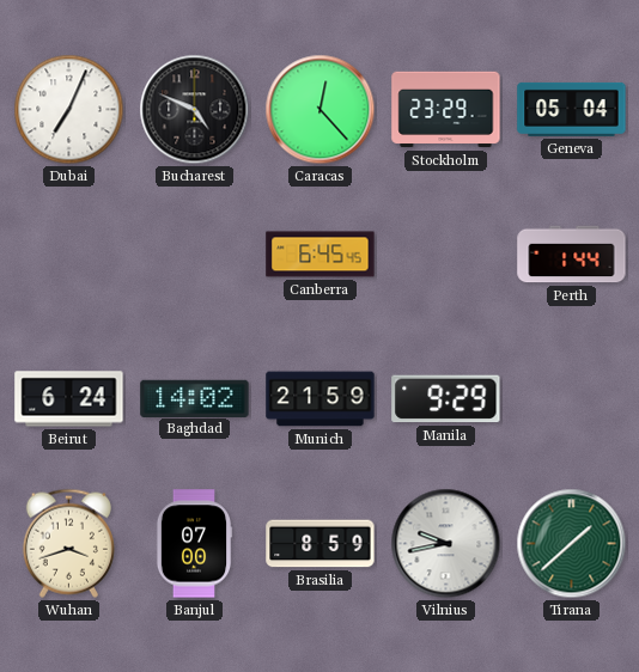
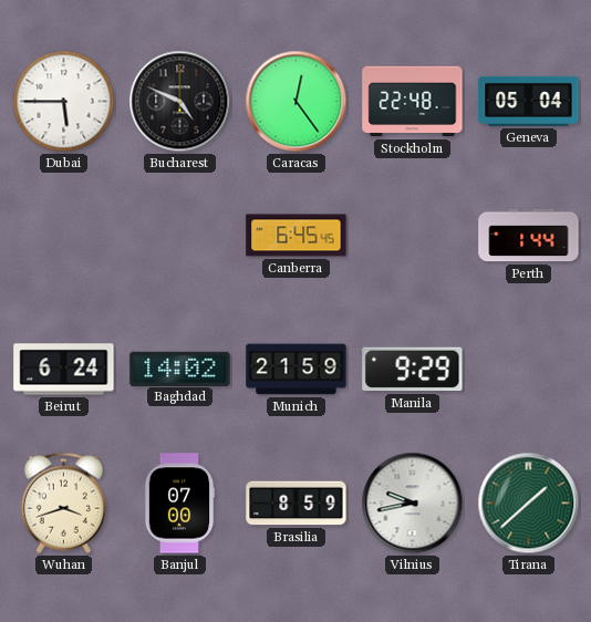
Dubai: 7:04 -> 5:45 (64, 102)
Caracas: 12:23 -> 12:24 (297, 102)
Stockholm: 23:29 -> 22:48 (413, 102)
